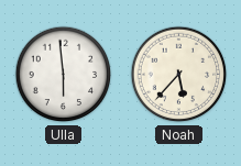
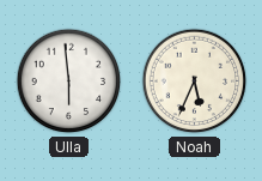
Noah: 5:37 -> 5:34 (195, 82)
